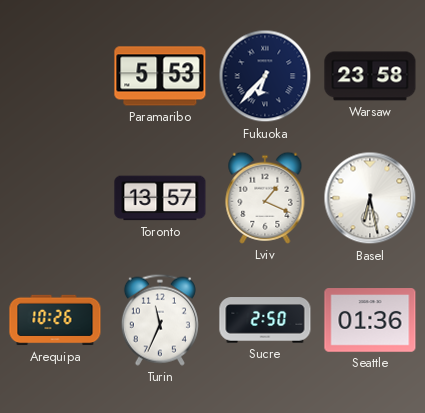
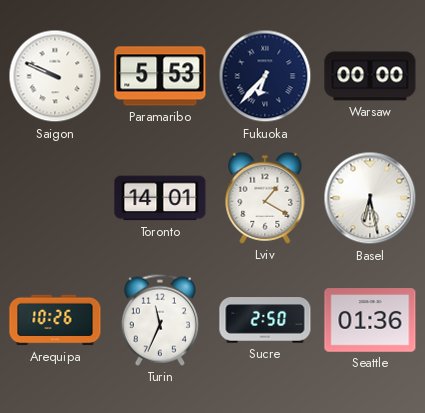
Saigon: none -> 9:49 (55, 76)
Warsaw: 23:58 -> 00:00 (370, 76)
Toronto: 13:57 -> 14:01 (160, 198)
Lviv: 1:19 -> 1:20 (265, 198)
